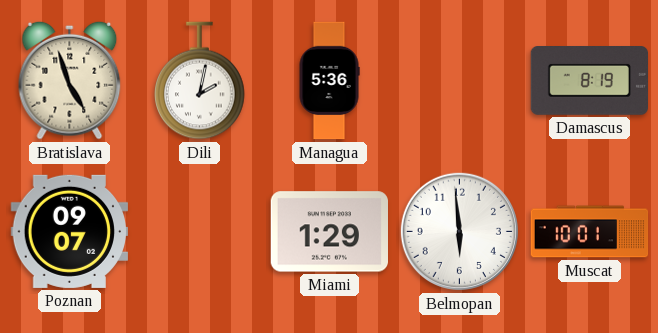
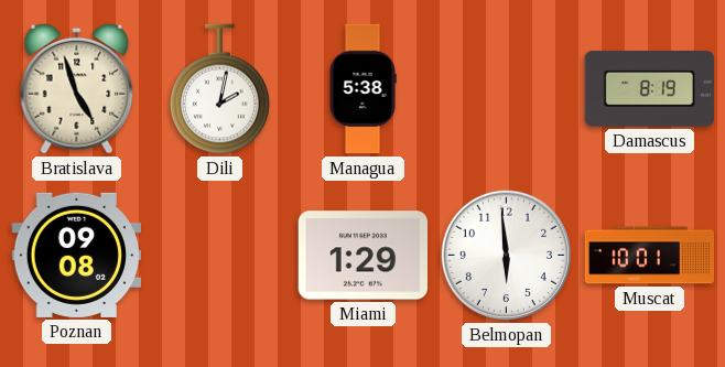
Managua: 5:36 -> 5:38 (362, 89)
Poznan: 09:07 -> 09:08 (76, 255)
